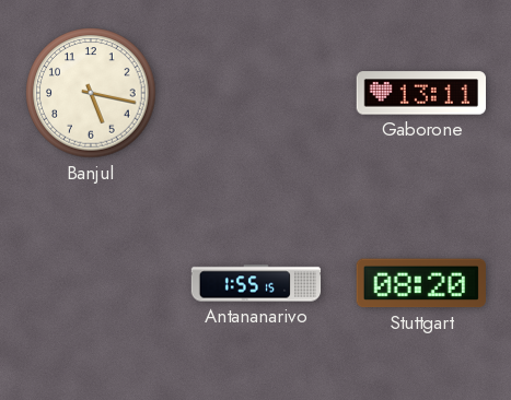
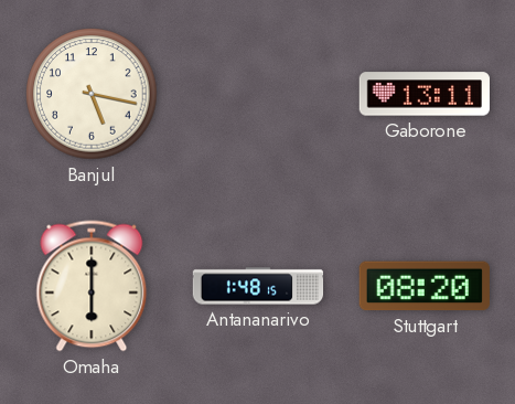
Omaha: none -> 6:00 (92, 286)
Antananarivo: 1:55 -> 1:48 (258, 286)
